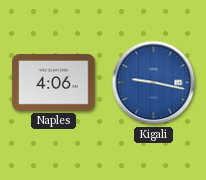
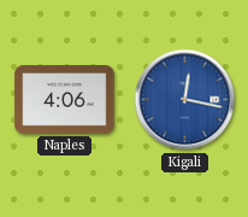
Kigali: 9:17 -> 12:17 (185, 100)
